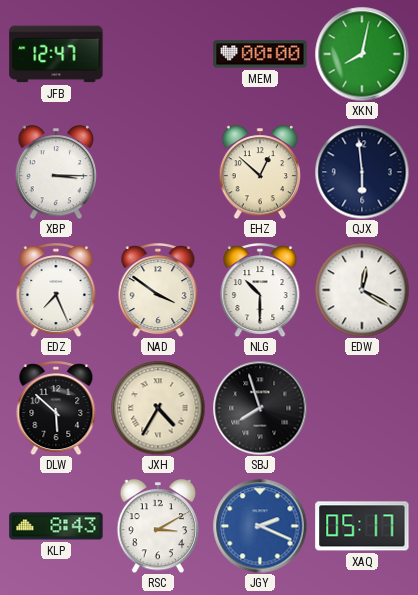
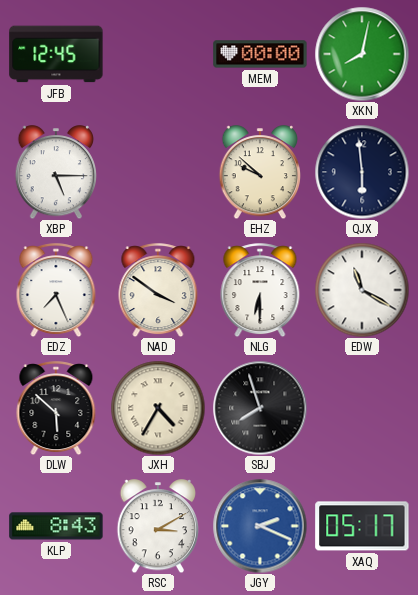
JFB: 12:47 -> 12:45 (56, 54)
XBP: 3:15 -> 5:15 (55, 172)
EHZ: 12:52 -> 9:52 (259, 172)
NLG: 10:30 -> 6:30 (260, 290)
EDW: 12:20 -> 11:20 (362, 290)
